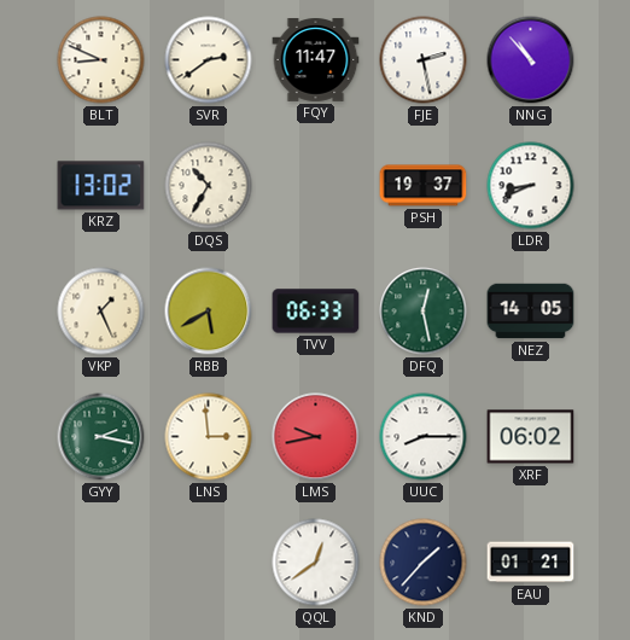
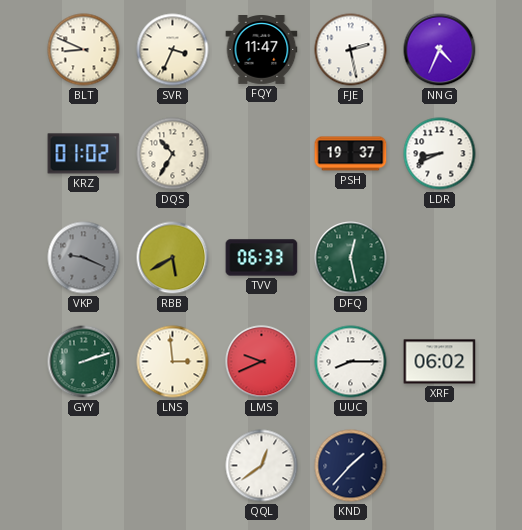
SVR: 2:39 -> 3:34 (173, 50)
NNG: 10:53 -> 4:34 (440, 50)
KRZ: 13:02 -> 01:02 (84, 154)
VKP: 1:26 -> 9:19 (84, 258)
VKP dial: cream -> grey (84, 258)
NEZ: 14:05 -> none (531, 312)
GYY: 2:17 -> 2:12 (84, 362)
LMS: 9:43 -> 9:41 (262, 362)
EAU: 01:21 -> none (531, 563)
